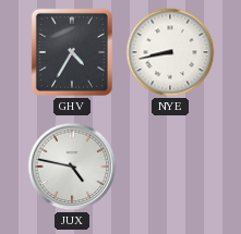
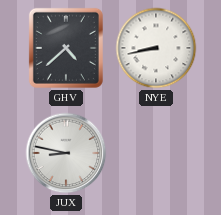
GHV: 4:35 -> 4:38 (66, 48)
JUX: 4:47 -> 8:47 (66, 153)
